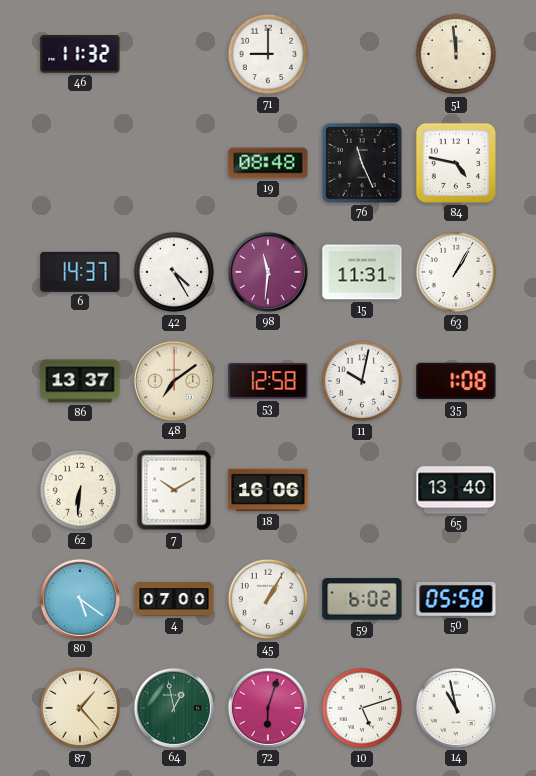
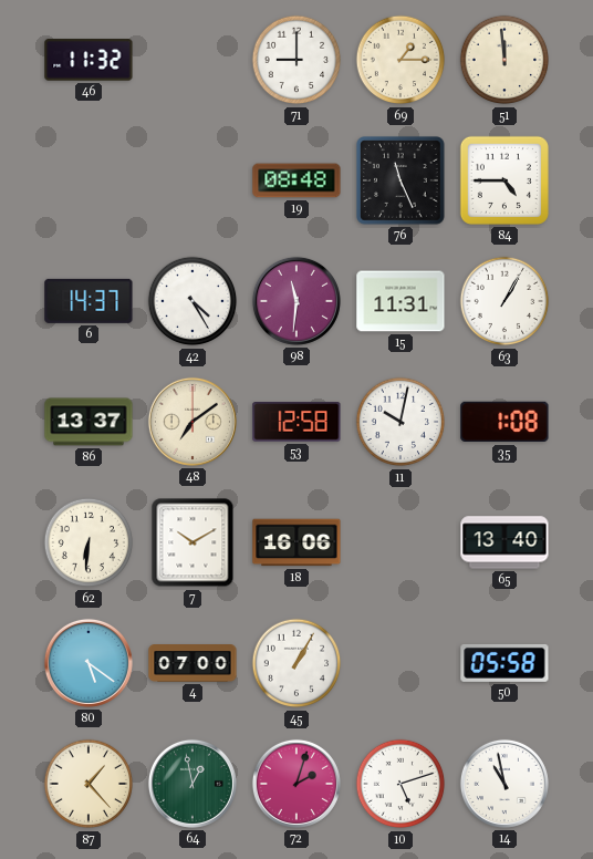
69: none -> 1:15 (400, 60)
84: 4:47 -> 4:45 (504, 180)
59: 6:02 -> none (362, 599)
72: 6:03 -> 2:03 (296, 784)
